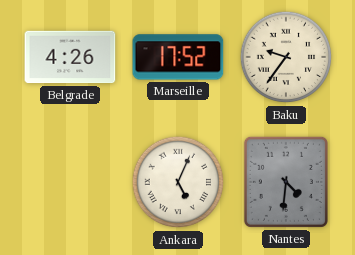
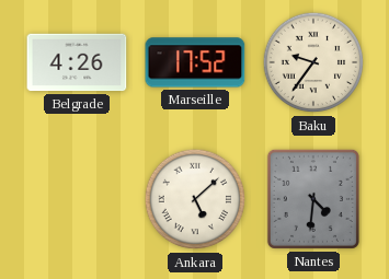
Ankara: 5:04 -> 5:08 (195, 199)
